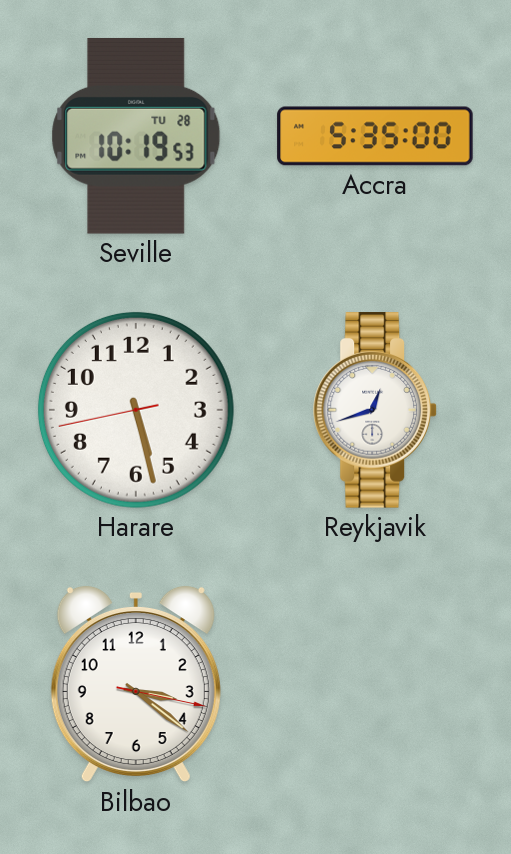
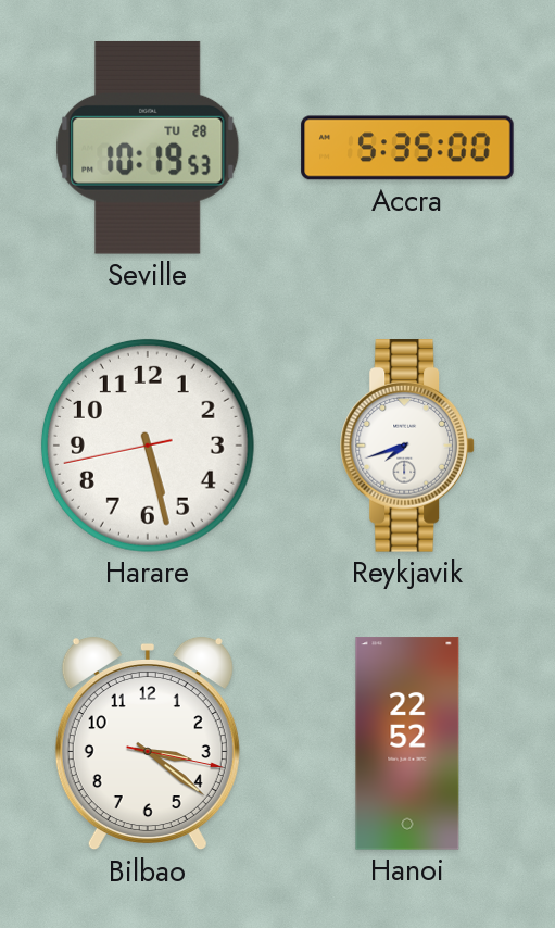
Reykjavik: 12:42 -> 7:42 (407, 446)
Hanoi: none -> 22:52 (407, 743)
